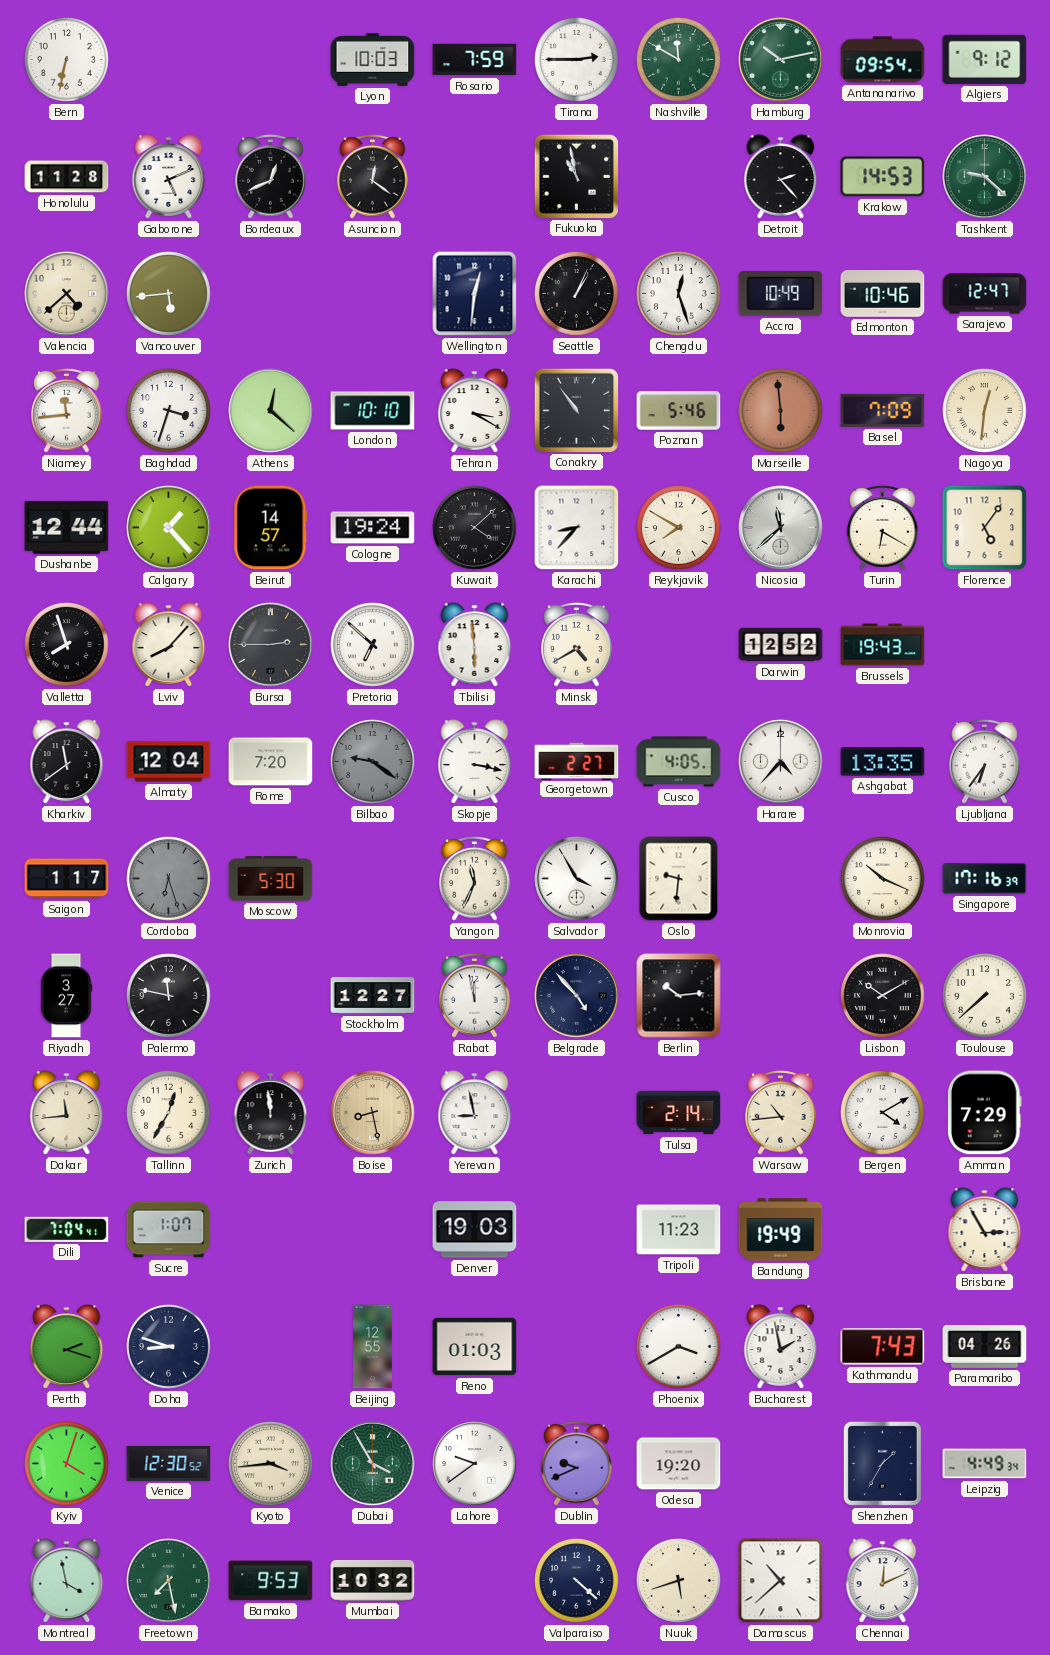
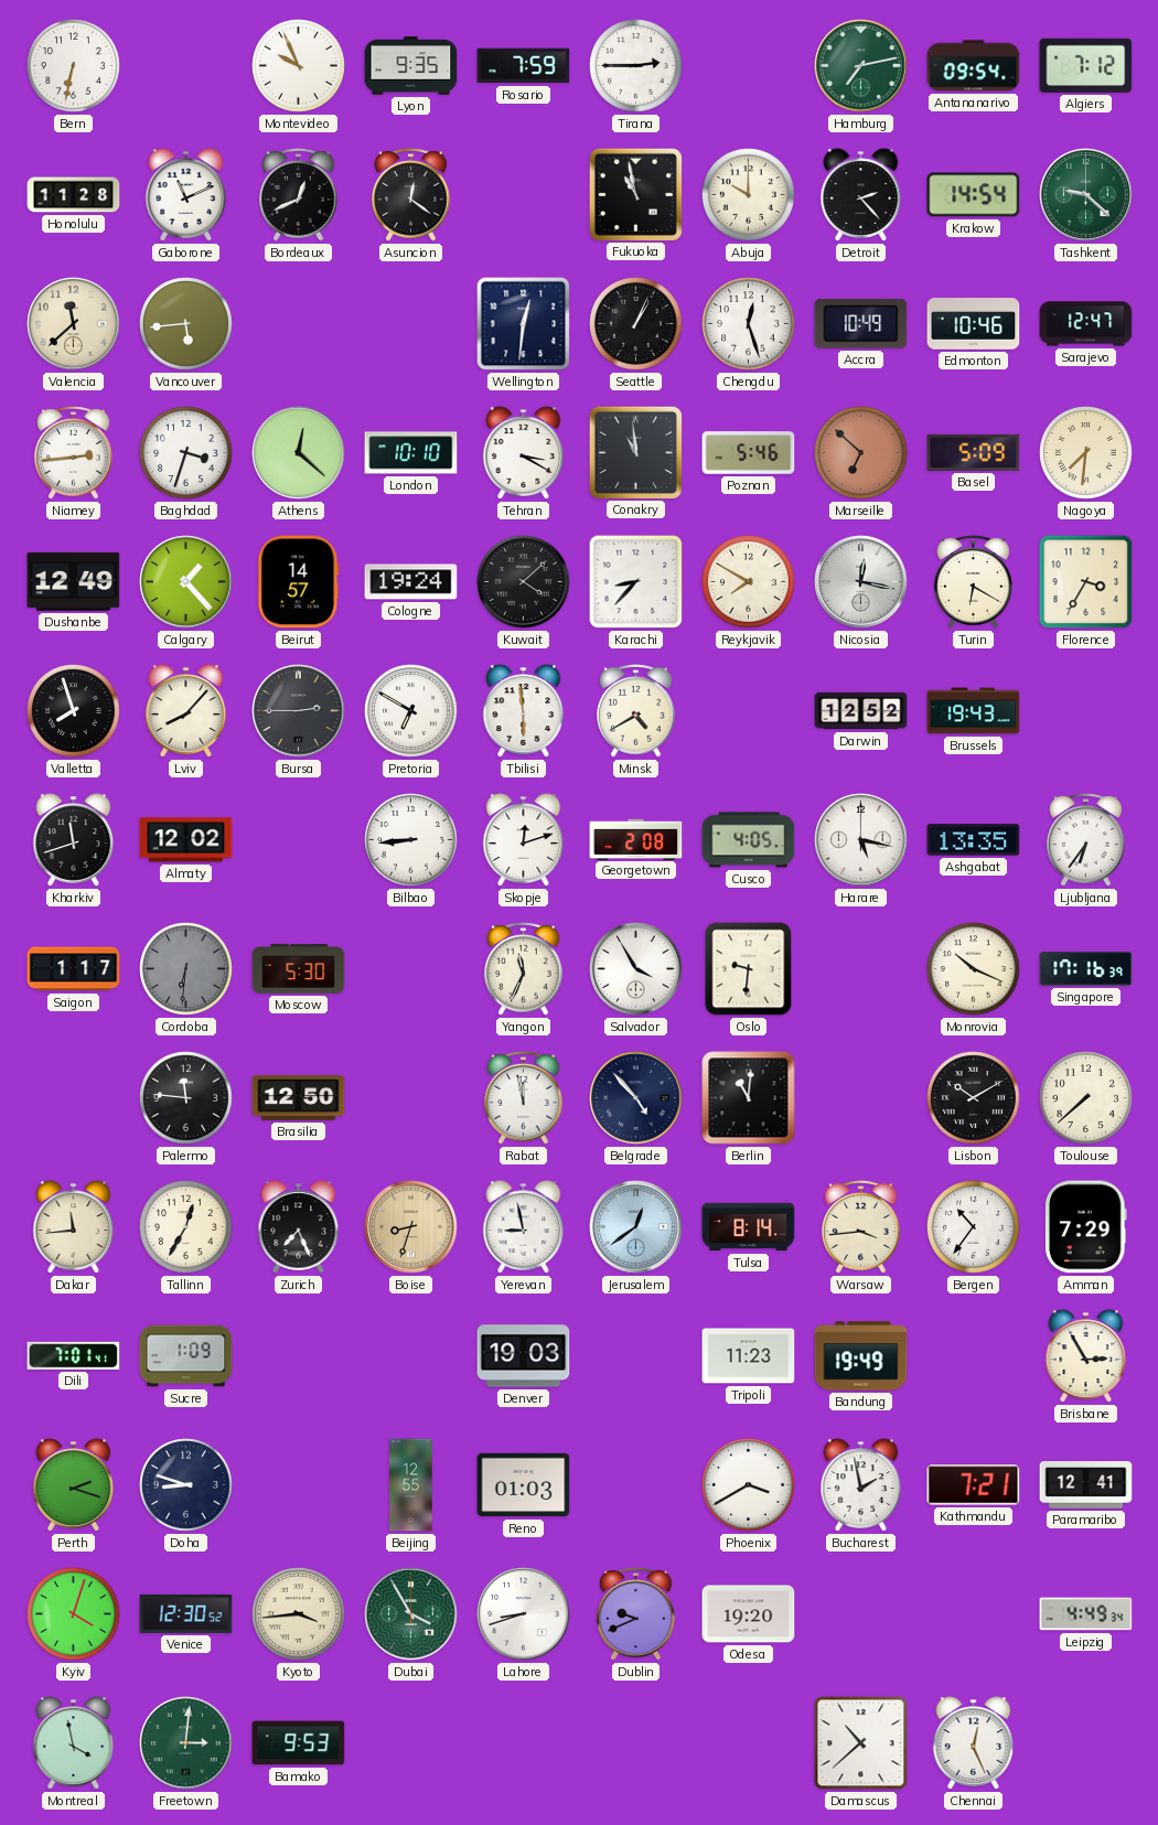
Montevideo: none -> 9:56 (299, 66)
Lyon: 10:03 -> 9:35 (411, 66)
Nashville: 11:50 -> none (679, 60)
Hamburg: 10:13 -> 7:13 (861, 66)
Algiers: 9:12 -> 7:12 (1086, 65)
Gaborone: 5:11 -> 11:11 (186, 195)
Abuja: none -> 10:00 (749, 195)
Krakow: 14:53 -> 14:54 (974, 195)
Valencia: 4:38 -> 11:38 (74, 324)
Niamey: 11:44 -> 2:44 (74, 453)
Conakry: 10:54 -> 10:59 (635, 452)
Marseille: 5:59 -> 6:52 (861, 453)
Basel: 7:09 -> 5:09 (974, 452)
Nagoya: 12:31 -> 7:31 (1086, 453)
Dushanbe: 12:44 -> 12:49 (74, 581)
Nicosia: 11:38 -> 12:17 (861, 582)
Florence: 5:06 -> 3:35 (1086, 582)
Pretoria: 6:52 -> 6:50 (411, 711)
Kharkiv: 11:39 -> 11:42 (74, 840)
Almaty: 12:04 -> 12:02 (186, 840)
Rome: 7:20 -> none (271, 762)
Bilbao: 9:21 -> 8:44 (411, 840)
Bilbao dial: grey -> white (411, 840)
Skopje: 3:17 -> 12:12 (524, 840)
Georgetown: 2:27 -> 2:08 (636, 839)
Harare: 4:37 -> 5:17 (861, 840)
Cordoba: 6:27 -> 6:31 (186, 969)
Riyadh: 3:27 -> none (66, 996)
Palermo: 11:47 -> 11:46 (186, 1098)
Brasilia: none -> 12:50 (299, 1098)
Stockholm: 12:27 -> none (373, 996)
Berlin: 10:14 -> 11:01 (749, 1098)
Zurich: 11:59 -> 7:26 (299, 1227)
Boise: 8:28 -> 8:33 (411, 1227)
Jerusalem: none -> 12:39 (636, 1227)
Tulsa: 2:14 -> 8:14 (749, 1227)
Warsaw: 10:44 -> 3:44 (861, 1227)
Bergen: 4:10 -> 10:36 (974, 1227)
Dili: 7:04 -> 7:01 (74, 1355)
Sucre: 1:07 -> 1:09 (186, 1356)
Kathmandu: 7:43 -> 7:21 (974, 1485)
Paramaribo: 04:26 -> 12:41 (1086, 1485)
Lahore: 9:39 -> 8:42 (524, 1614)
Shenzhen: 1:35 -> none (882, 1463)
Freetown: 7:28 -> 3:01 (186, 1743)
Mumbai: 10:32 -> none (373, 1580)
Valparaiso: 4:22 -> none (577, 1581)
Nuuk: 5:42 -> none (679, 1581)
Chennai: 12:11 -> 12:26 (974, 1743)
